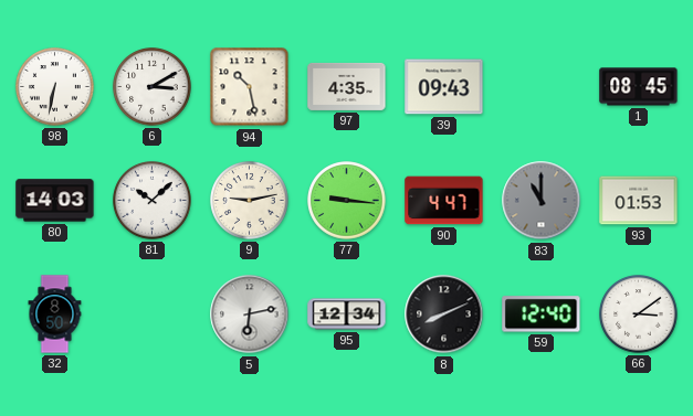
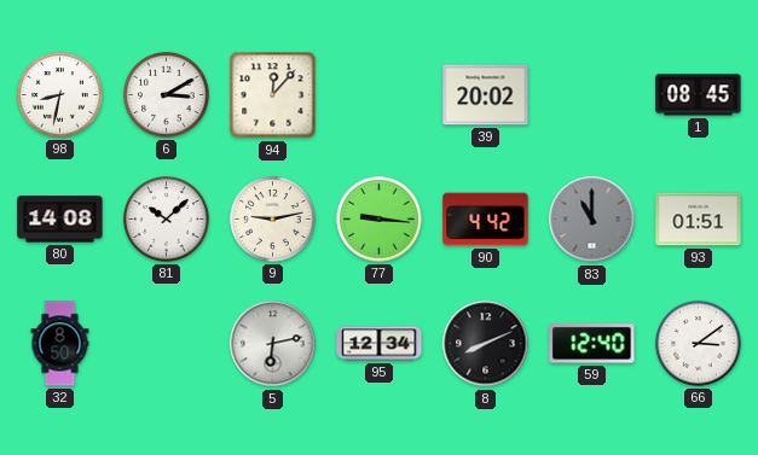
98: 6:32 -> 8:32 (60, 95)
94: 10:28 -> 12:07 (273, 95)
97: 4:35 -> none (347, 86)
39: 09:43 -> 20:02 (486, 95)
80: 14:03 -> 14:08 (60, 220)
90: 4:47 -> 4:42 (486, 220)
93: 01:53 -> 01:51 (699, 220)
